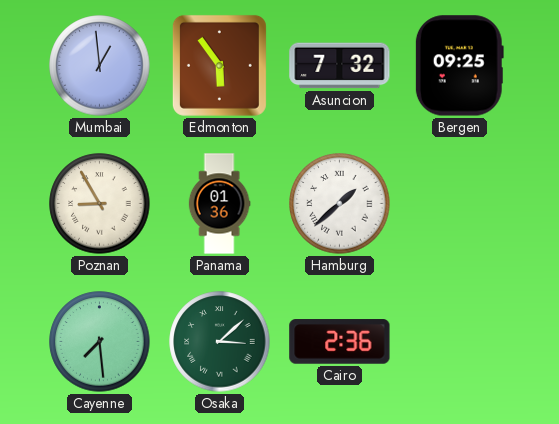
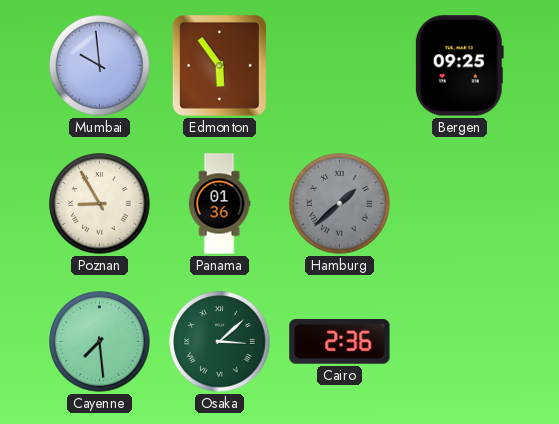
Mumbai: 12:59 -> 9:59 (100, 66)
Asuncion: 7:32 -> none (340, 66)
Hamburg dial: white -> grey (340, 204)
